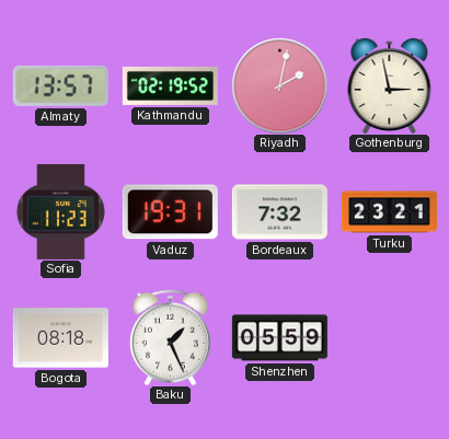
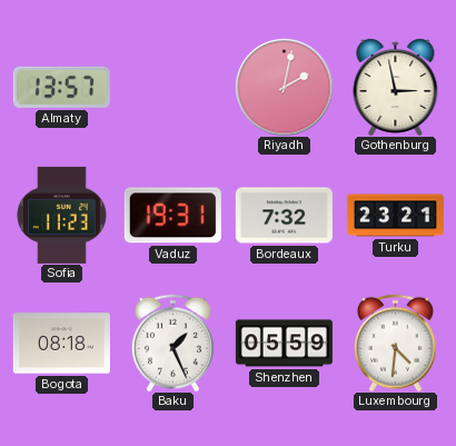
Kathmandu: 02:19 -> none (170, 85)
Luxembourg: none -> 4:31 (395, 343)
